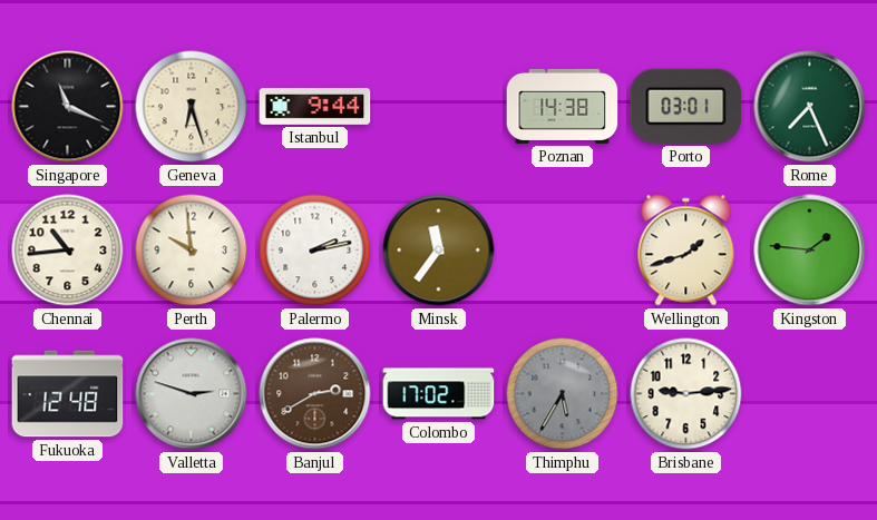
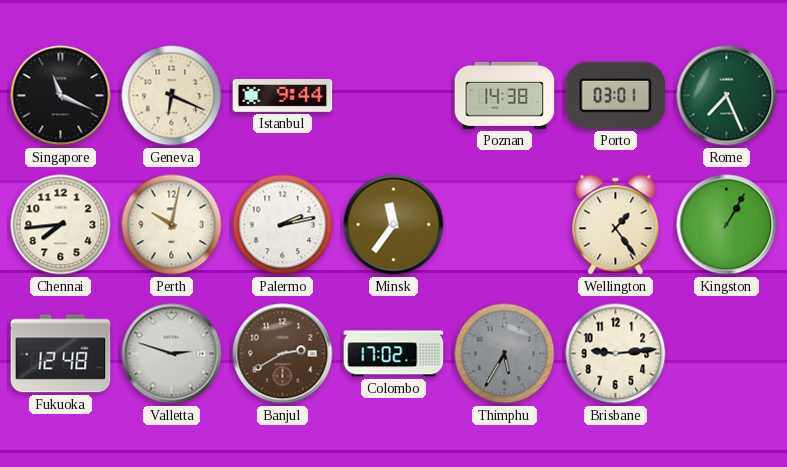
Geneva: 6:27 -> 6:19 (172, 96)
Chennai: 10:44 -> 7:44 (61, 225)
Perth: 9:59 -> 10:02 (172, 225)
Wellington: 1:42 -> 1:24 (616, 225)
Kingston: 1:46 -> 1:05 (727, 225)
